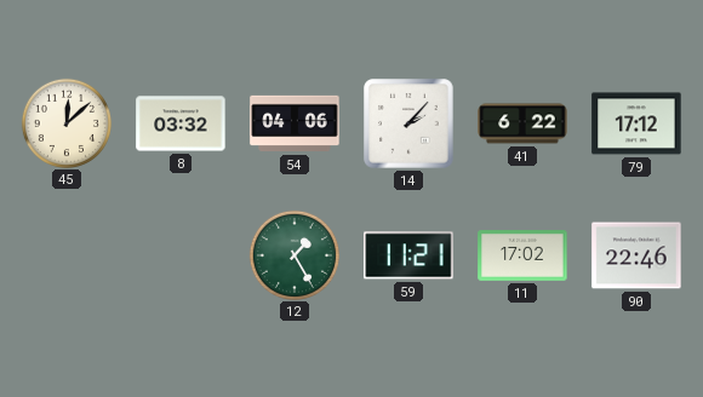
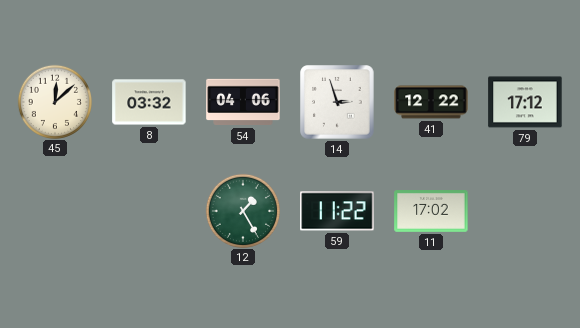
14: 2:07 -> 2:57 (337, 102)
41: 6:22 -> 12:22 (431, 102)
59: 11:21 -> 11:22 (337, 211)
90: 22:46 -> none (636, 255)
